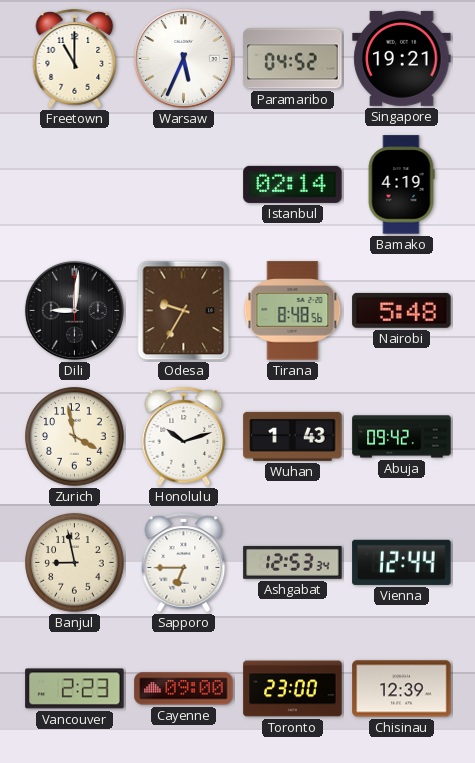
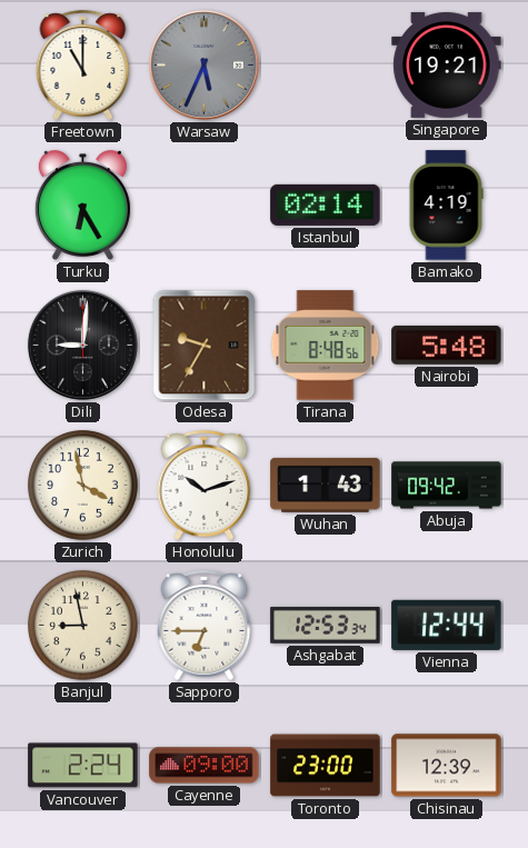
Warsaw dial: white -> grey (203, 64)
Paramaribo: 04:52 -> none (293, 59)
Turku: none -> 6:25 (82, 204)
Vancouver: 2:23 -> 2:24 (83, 766)
